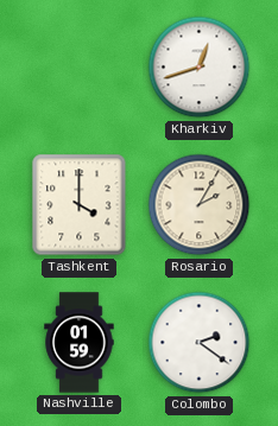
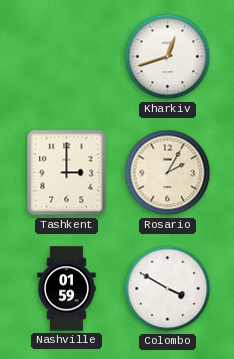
Tashkent: 4:00 -> 3:00 (67, 173)
Colombo: 2:21 -> 3:50 (168, 289)
